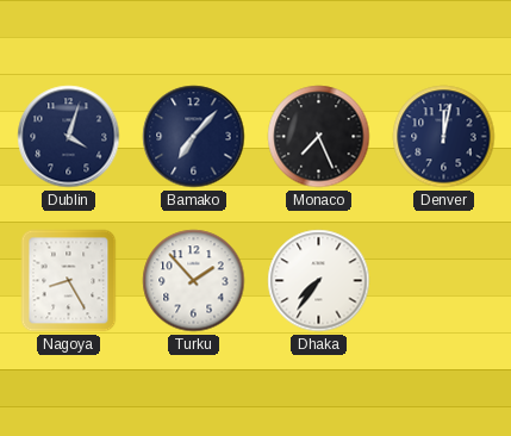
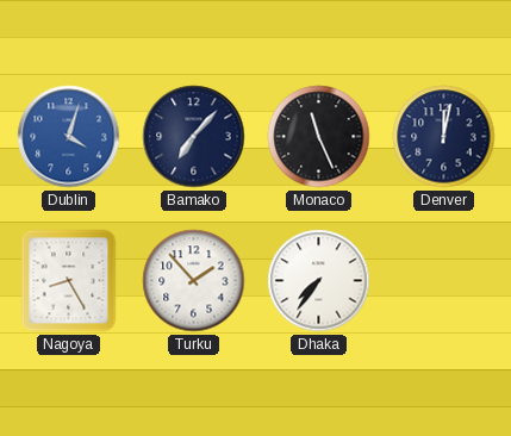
Dublin dial: navy -> blue (69, 137)
Monaco: 7:26 -> 11:26 (319, 137)
